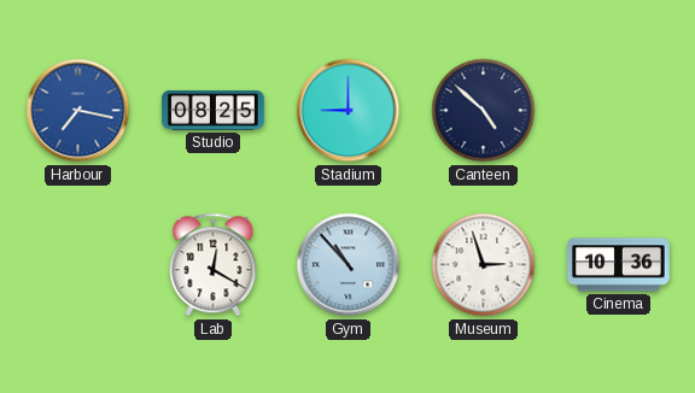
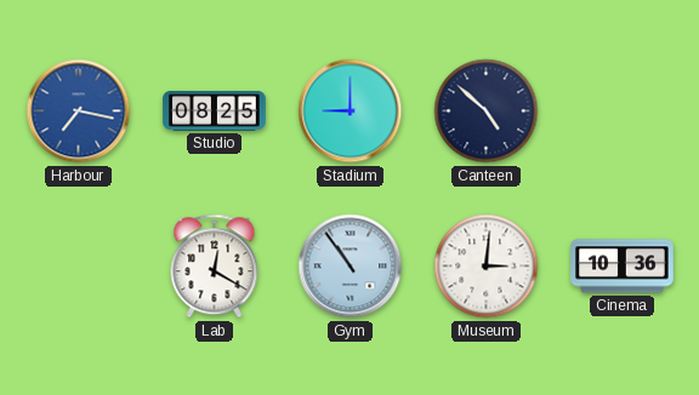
Gym: 10:53 -> 10:54 (351, 267)
Museum: 2:57 -> 3:01 (487, 267)
